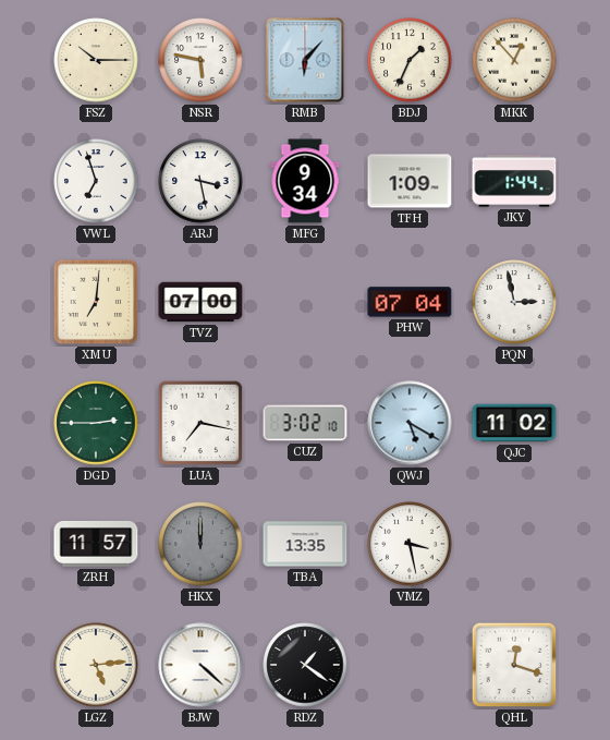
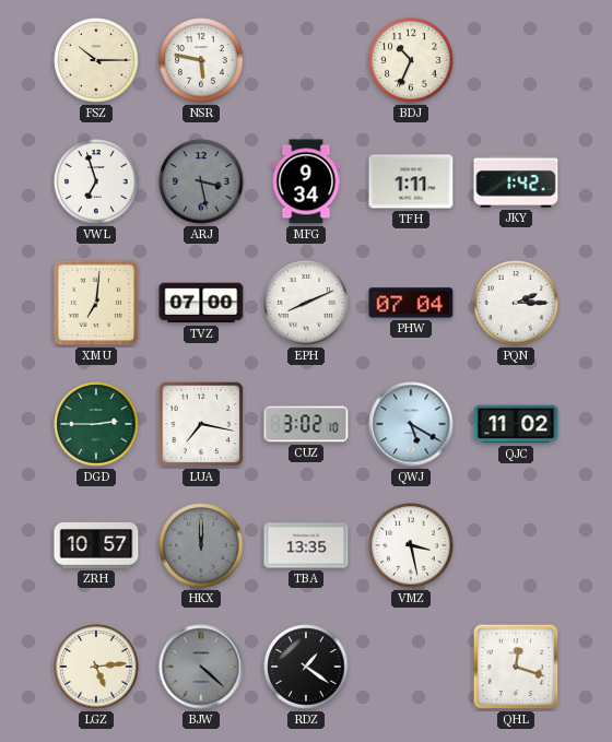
RMB: 6:07 -> none (305, 60)
BDJ: 1:34 -> 10:34 (411, 60)
MKK: 12:53 -> none (514, 60)
ARJ dial: white -> grey (201, 181)
TFH: 1:09 -> 1:11 (411, 181)
JKY: 1:44 -> 1:42 (516, 181)
EPH: none -> 8:11 (306, 303)
PQN: 2:58 -> 2:15 (516, 303)
ZRH: 11:57 -> 10:57 (96, 545)
BJW dial: white -> grey (201, 667)
